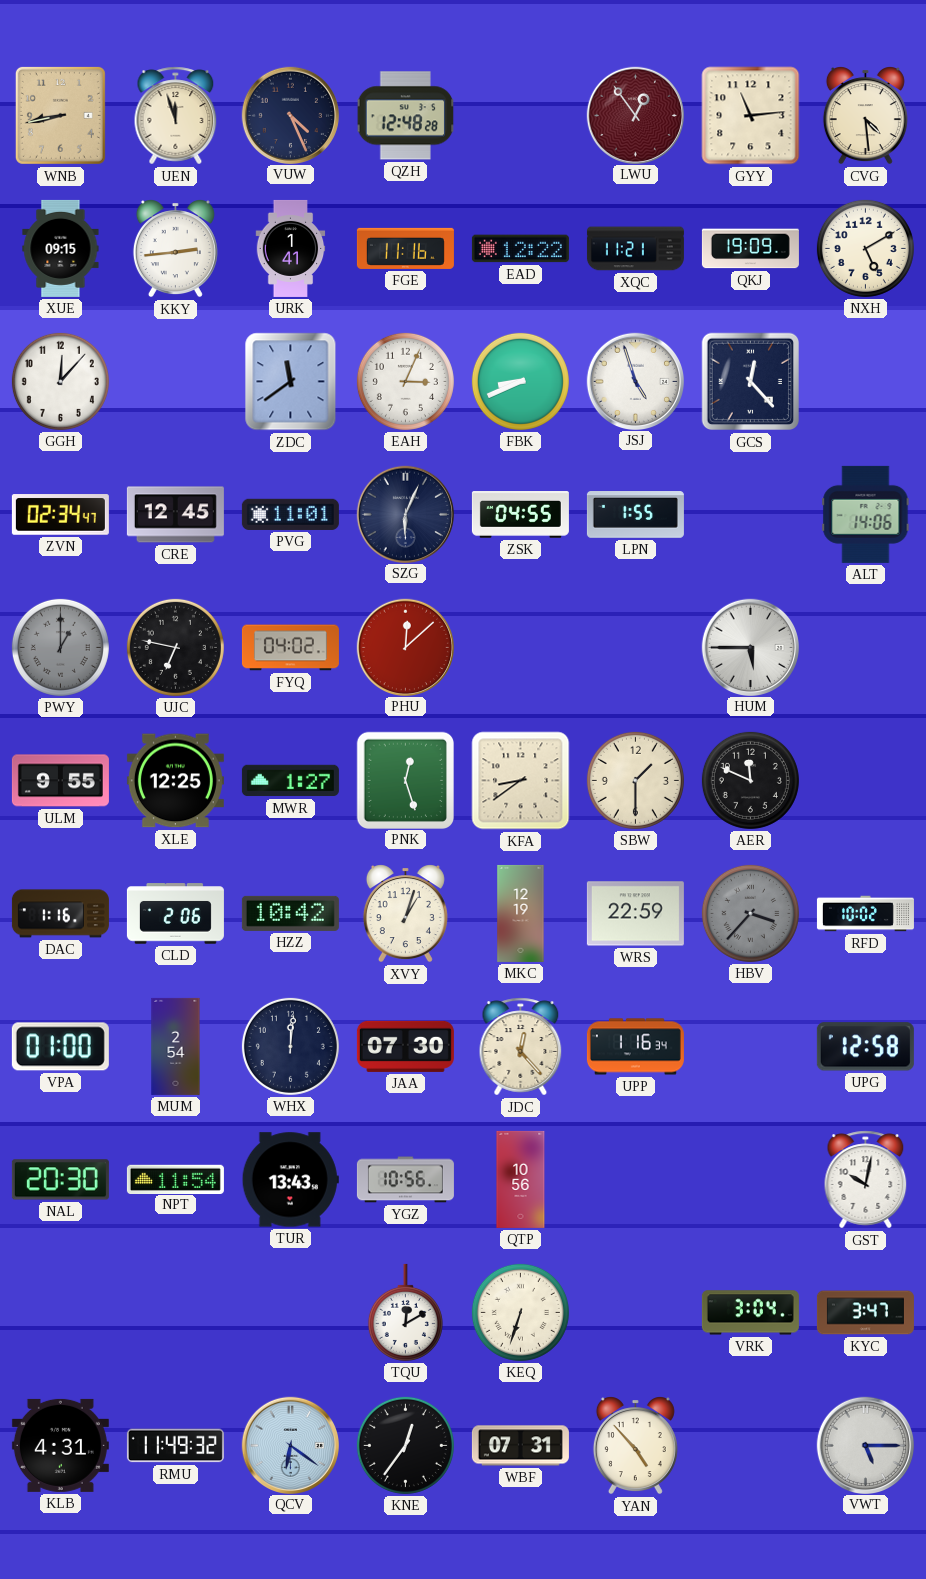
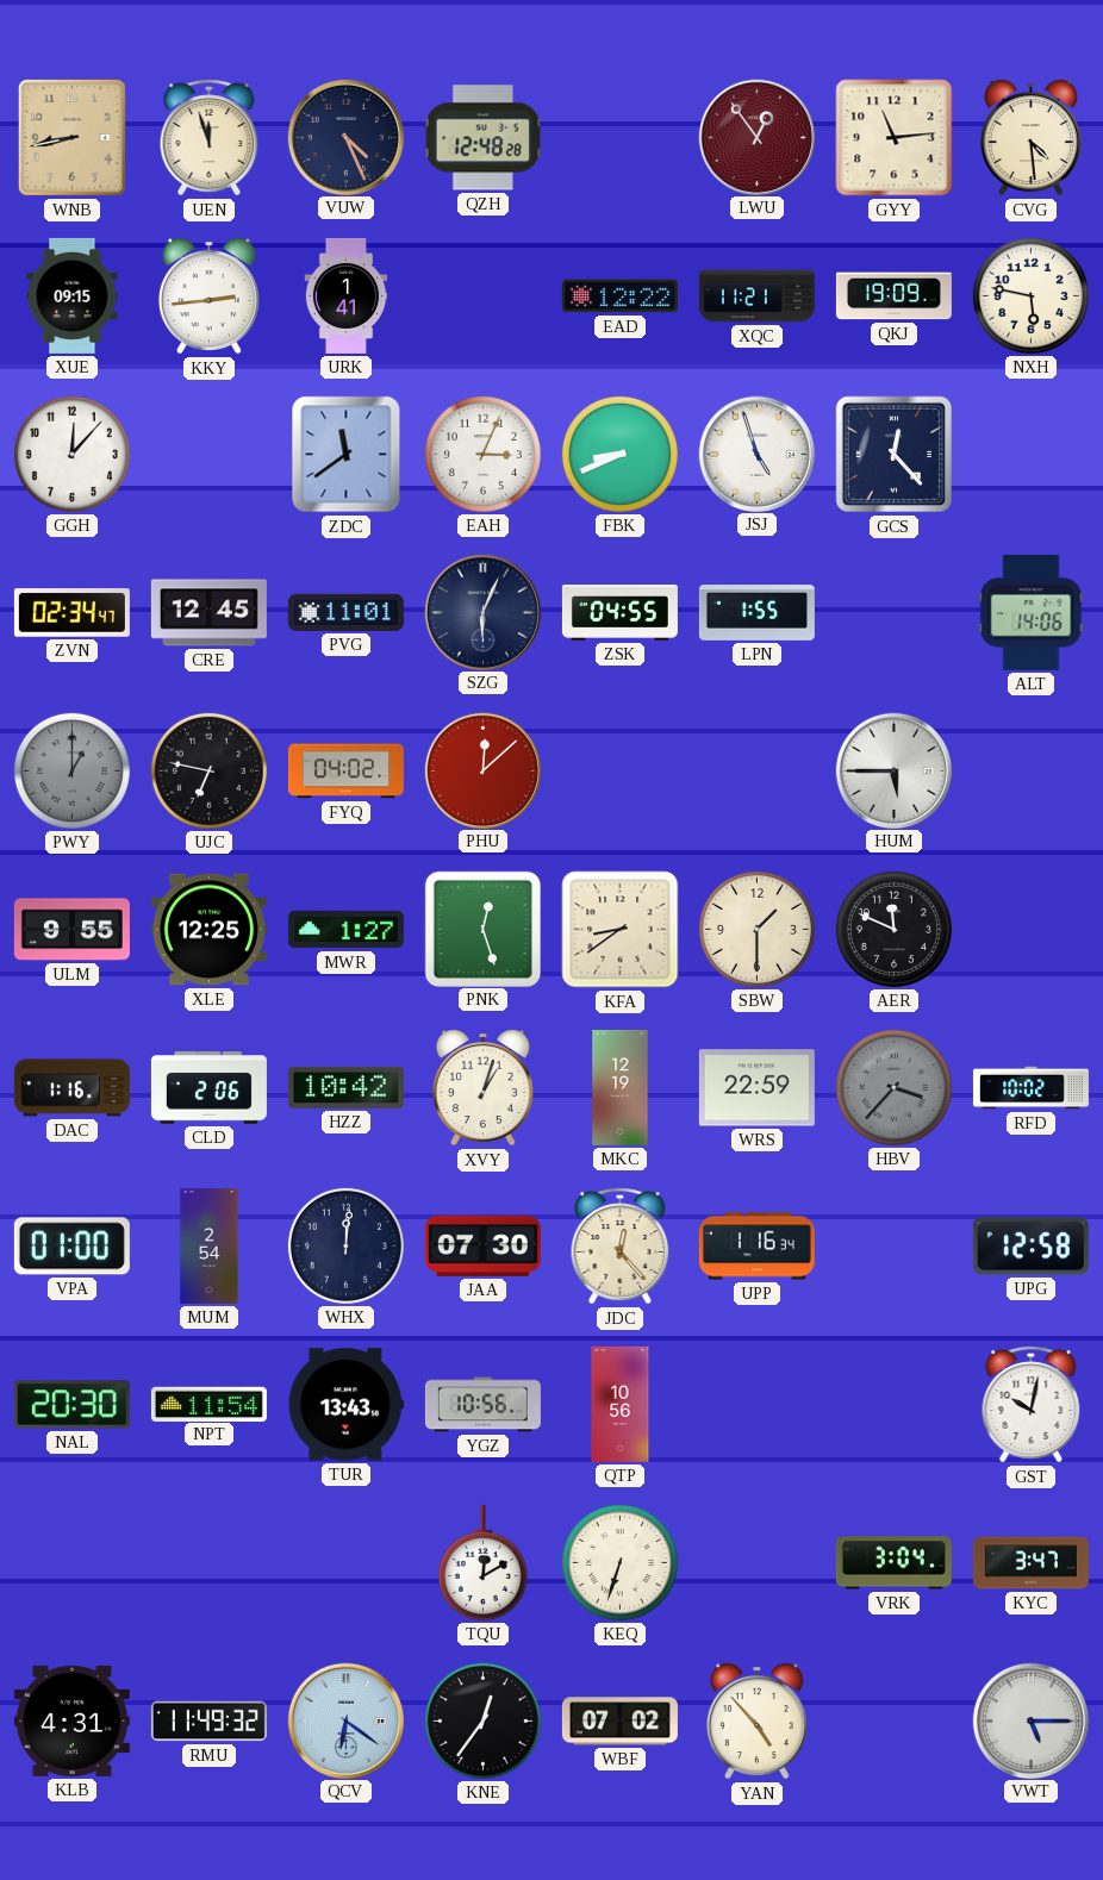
FGE: 11:16 -> none (405, 248)
NXH: 5:10 -> 5:47 (1030, 295)
WBF: 07:31 -> 07:02 (619, 1722)
